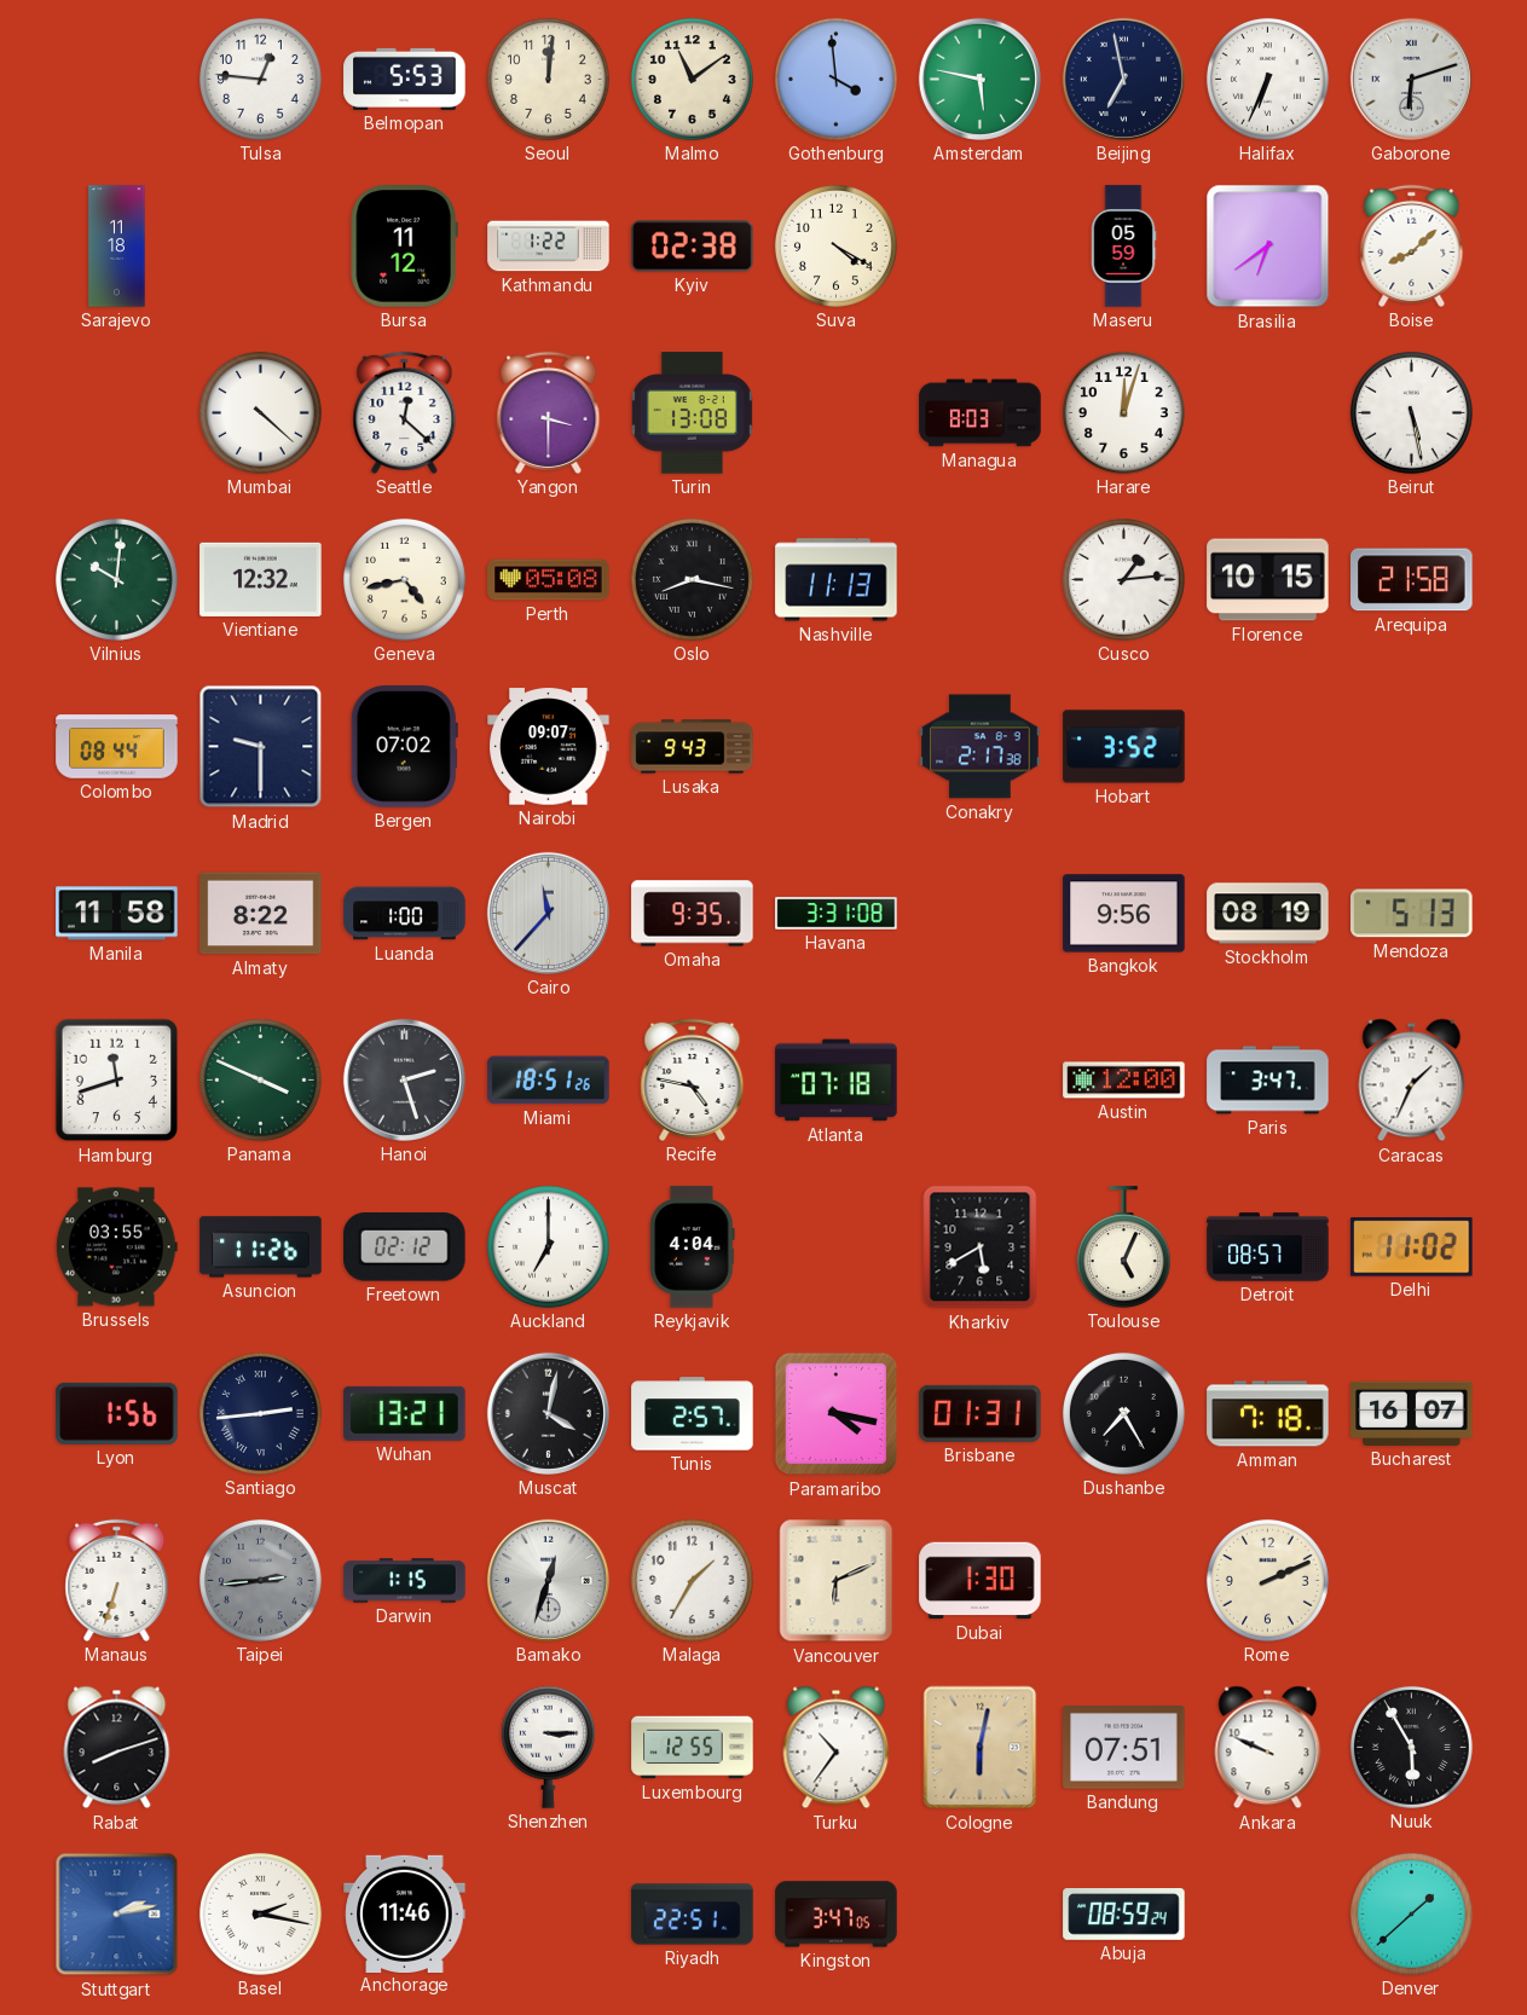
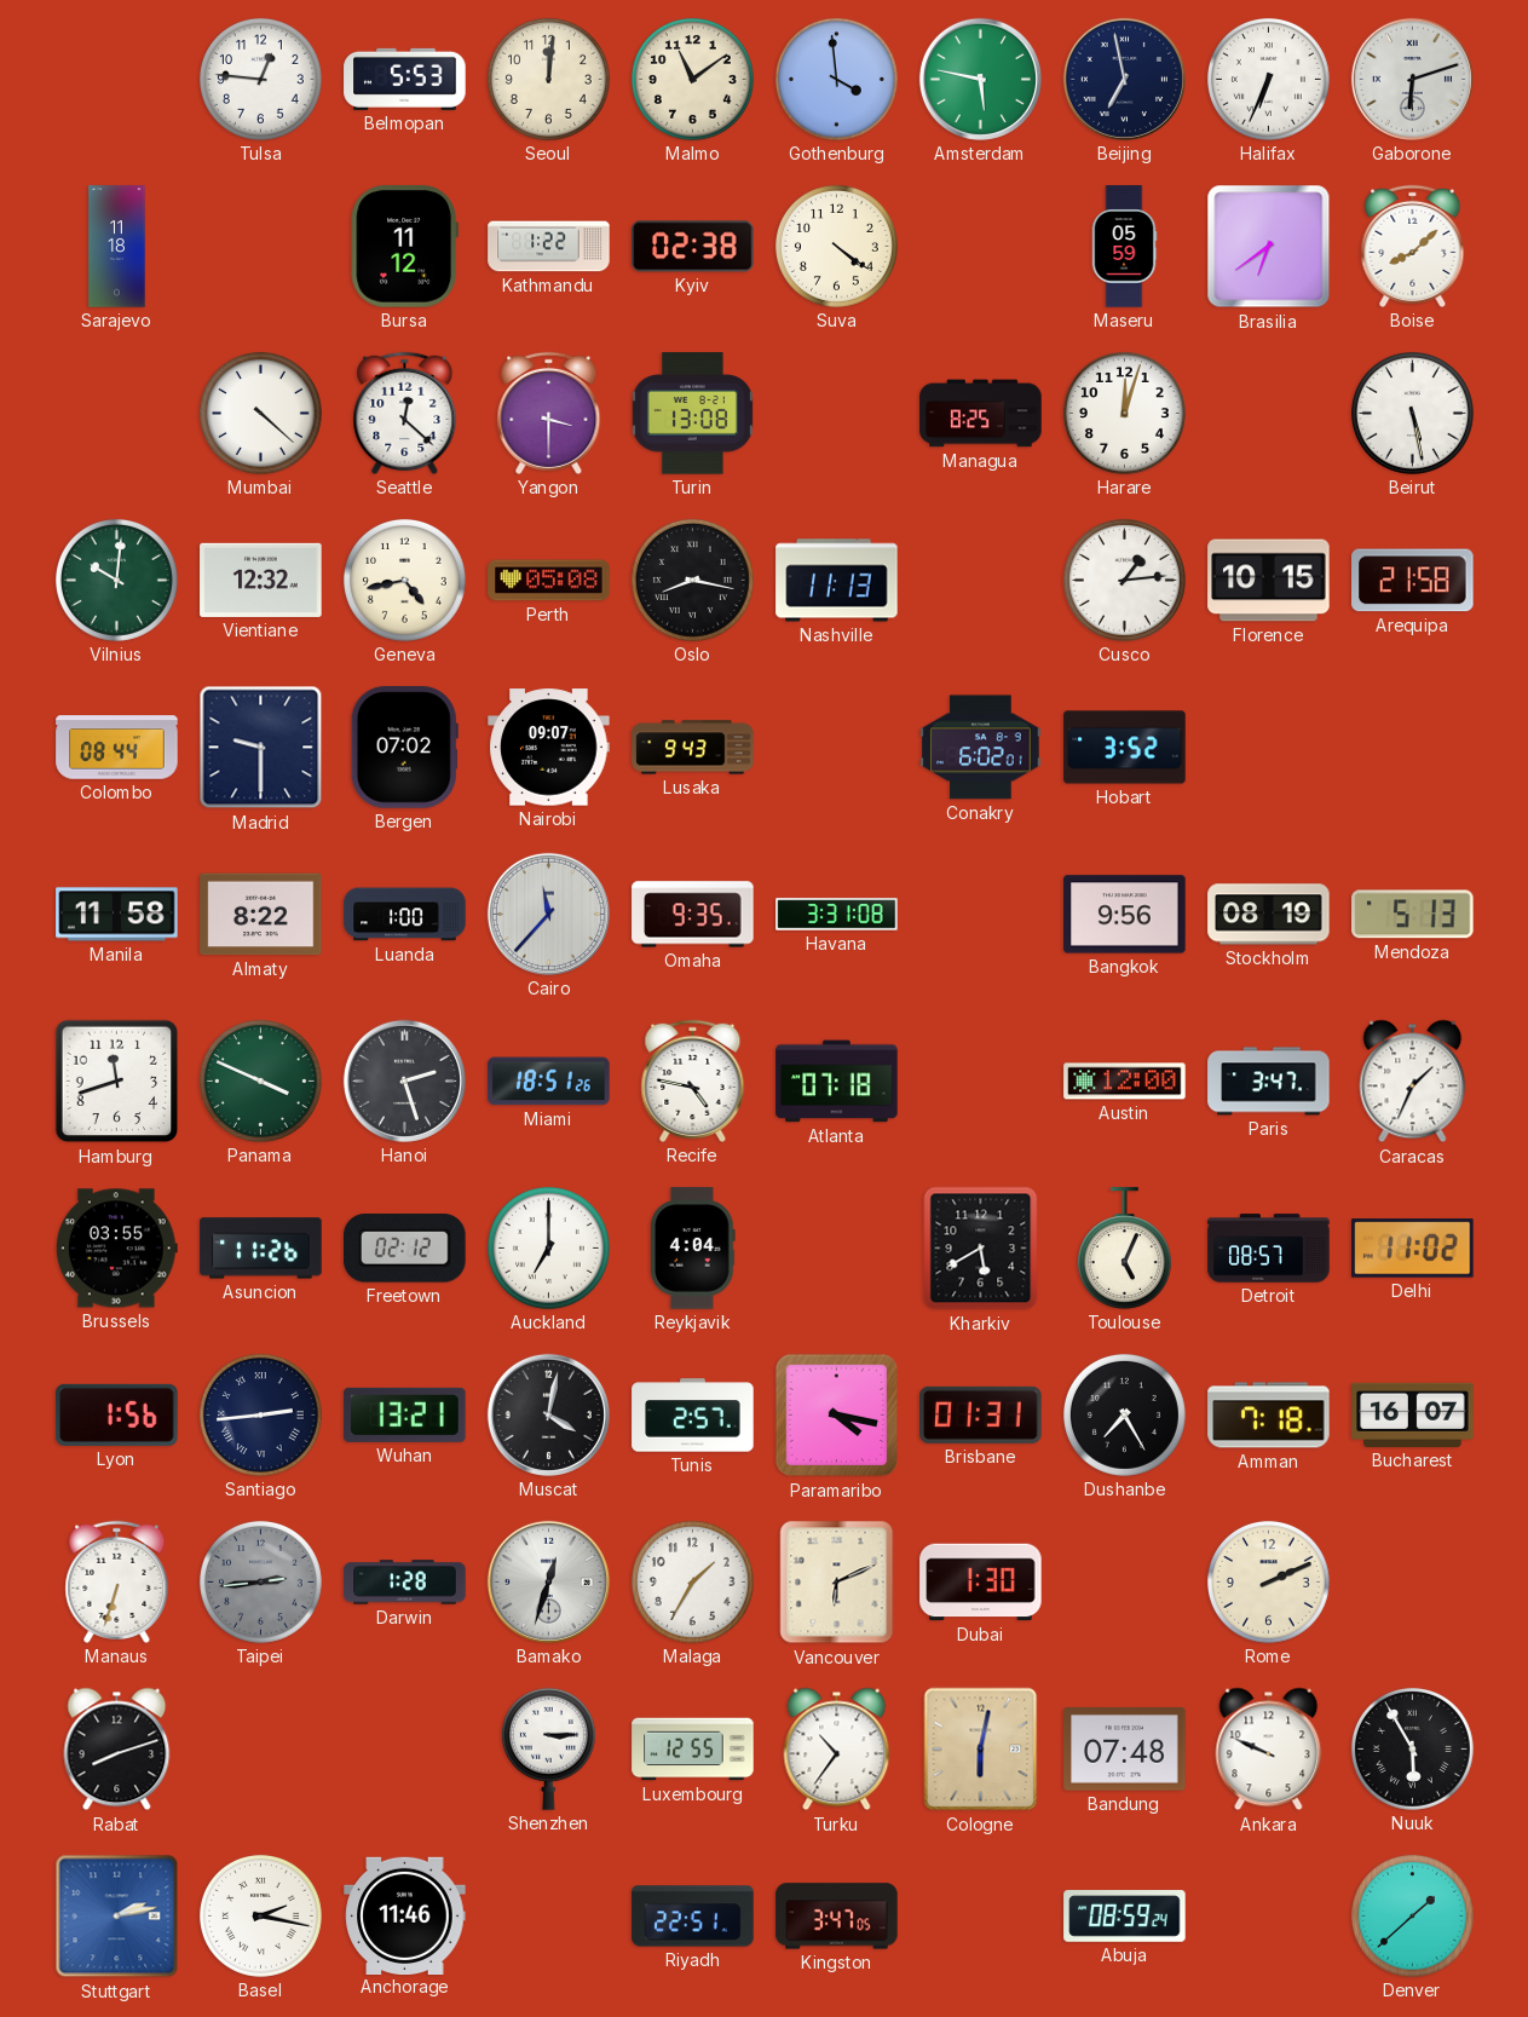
Suva: 4:20 -> 4:21 (836, 246)
Managua: 8:03 -> 8:25 (981, 414)
Conakry: 2:17 -> 6:02 (981, 748)
Darwin: 1:15 -> 1:28 (405, 1583)
Bandung: 07:51 -> 07:48 (1125, 1750)
